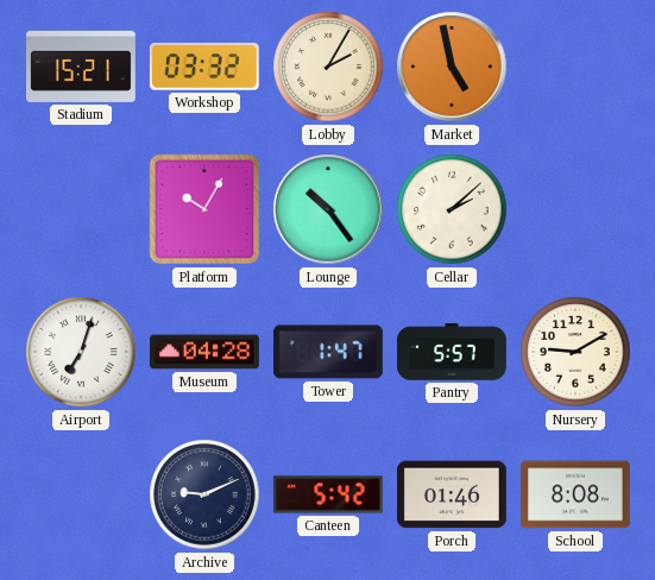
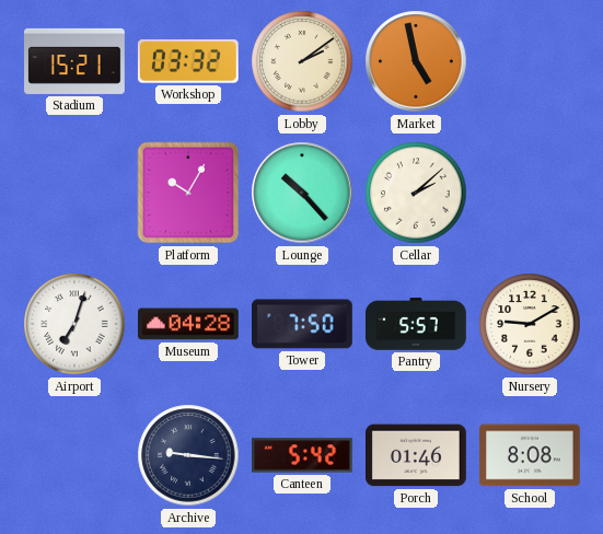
Lobby: 2:05 -> 2:09 (302, 61)
Lounge: 10:24 -> 10:23 (302, 193)
Tower: 1:47 -> 7:50 (303, 324)
Archive: 9:11 -> 9:16 (188, 455)
